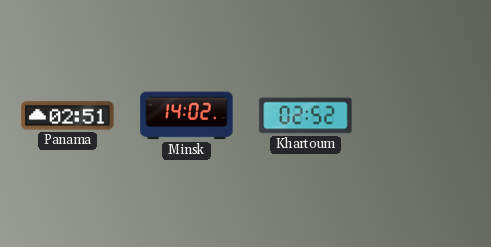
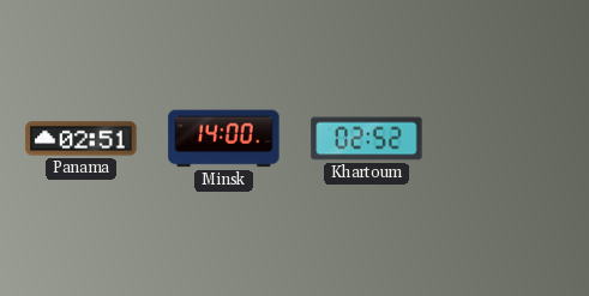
Minsk: 14:02 -> 14:00 (224, 139)
